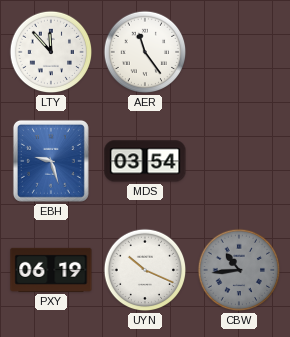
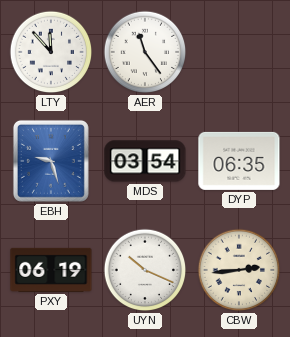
DYP: none -> 06:35 (239, 161)
CBW: 10:44 -> 2:44 (239, 270)
CBW dial: grey -> cream (239, 270)
